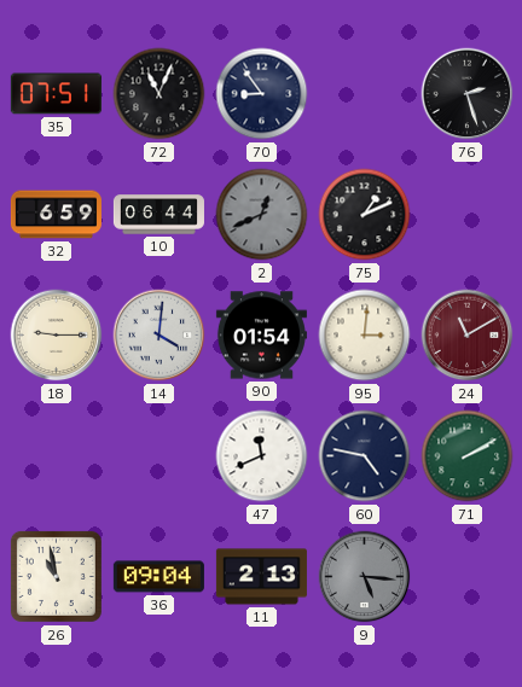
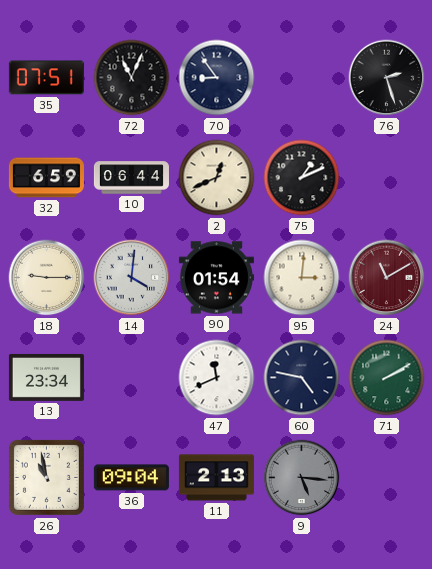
2 dial: grey -> cream (217, 178)
13: none -> 23:34 (46, 377)
